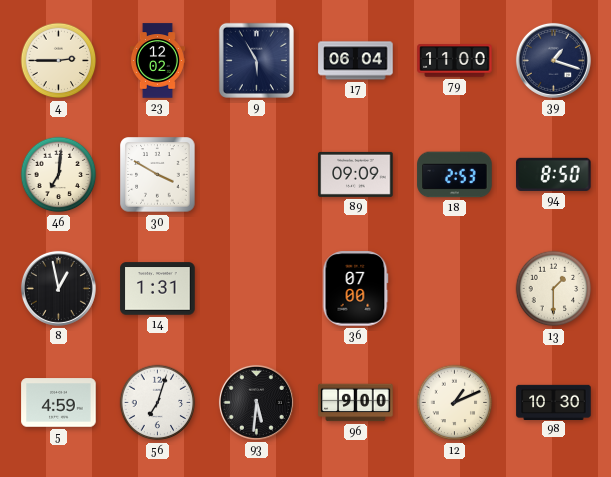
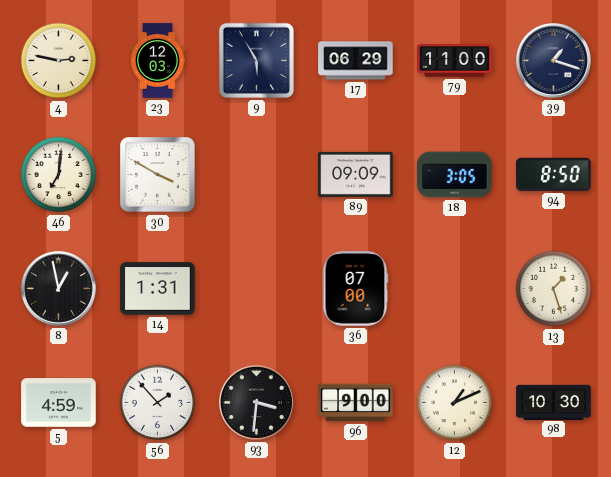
4: 2:45 -> 2:47 (59, 61)
23: 12:02 -> 12:03 (157, 61)
17: 06:04 -> 06:29 (356, 61)
18: 2:53 -> 3:05 (455, 175)
13: 1:30 -> 1:27 (554, 289)
56: 7:03 -> 1:53 (158, 403)
93: 5:31 -> 3:31 (256, 402)
